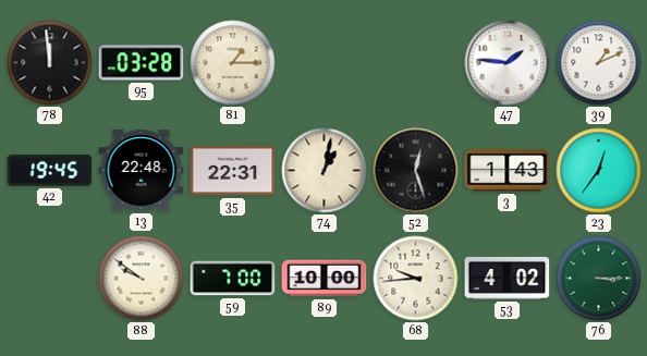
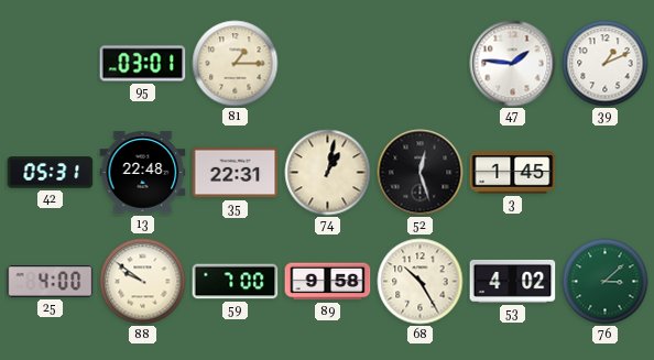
78: 11:59 -> none (50, 63)
95: 03:28 -> 03:01 (143, 64)
42: 19:45 -> 05:31 (51, 173)
3: 1:43 -> 1:45 (513, 173)
23: 12:36 -> none (599, 171)
25: none -> 4:00 (51, 282)
89: 10:00 -> 9:58 (328, 282)
68: 9:44 -> 10:25 (421, 282)
76: 3:15 -> 3:08 (606, 282)
